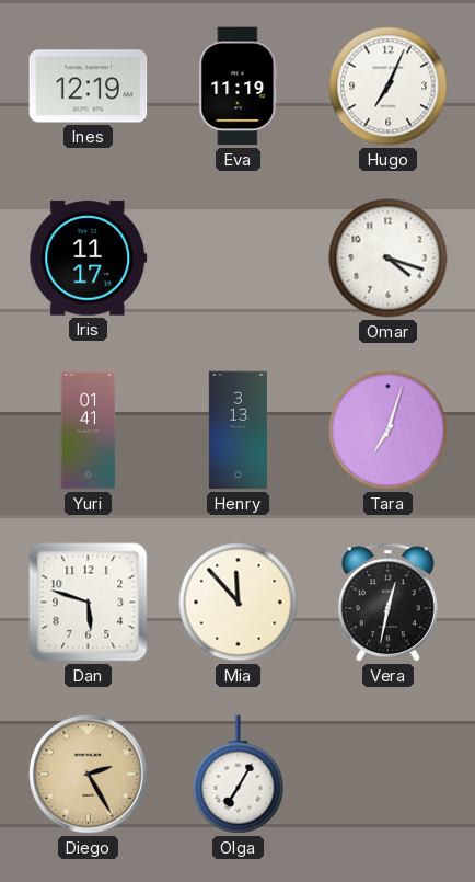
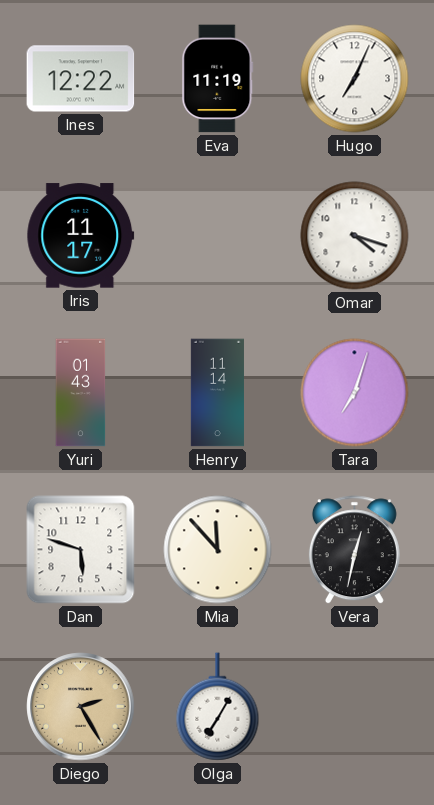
Ines: 12:19 -> 12:22 (81, 79)
Yuri: 01:41 -> 01:43 (81, 393)
Henry: 3:13 -> 11:14 (217, 393)
